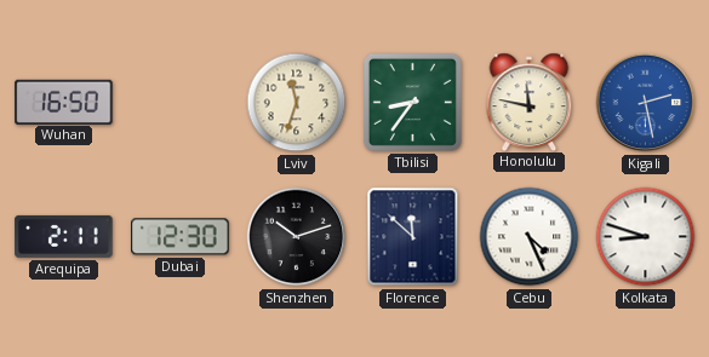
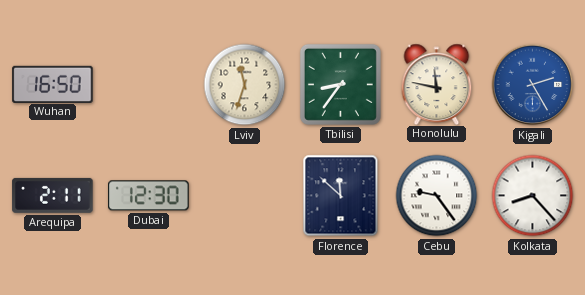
Kigali: 2:28 -> 2:25 (533, 85)
Shenzhen: 10:12 -> none (297, 237)
Cebu: 4:26 -> 9:24 (437, 196)
Kolkata: 8:48 -> 8:23 (533, 196)
